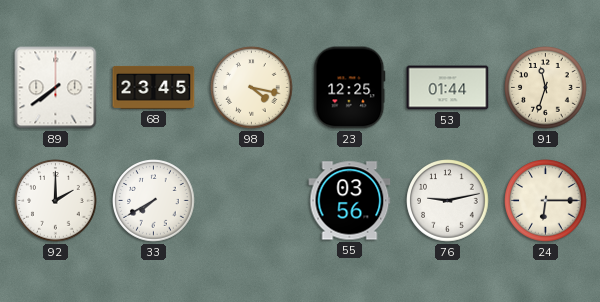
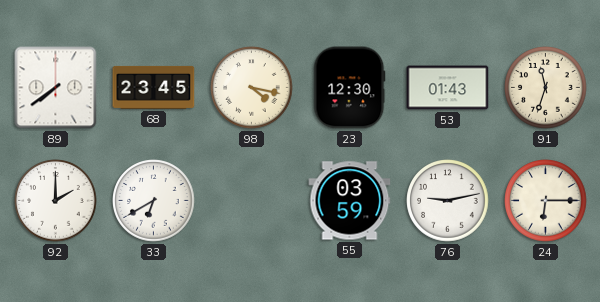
23: 12:25 -> 12:30 (350, 88)
53: 01:44 -> 01:43 (448, 88)
33: 7:40 -> 6:40 (154, 201)
55: 03:56 -> 03:59 (350, 201)
